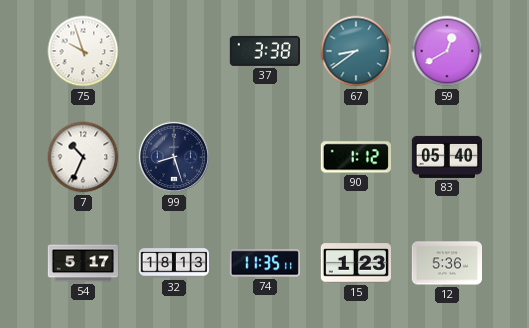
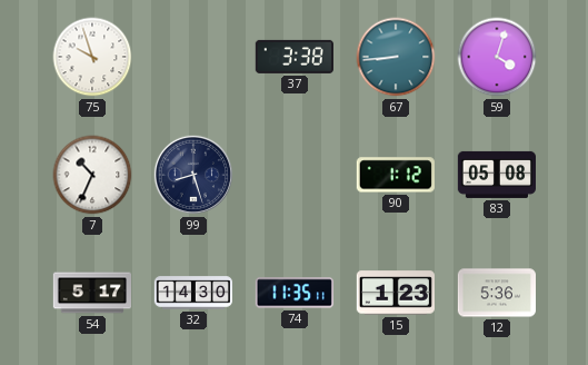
67: 8:39 -> 8:44 (396, 57)
59: 12:40 -> 4:03 (497, 57)
83: 05:40 -> 05:08 (496, 175)
32: 18:13 -> 14:30 (192, 293)
